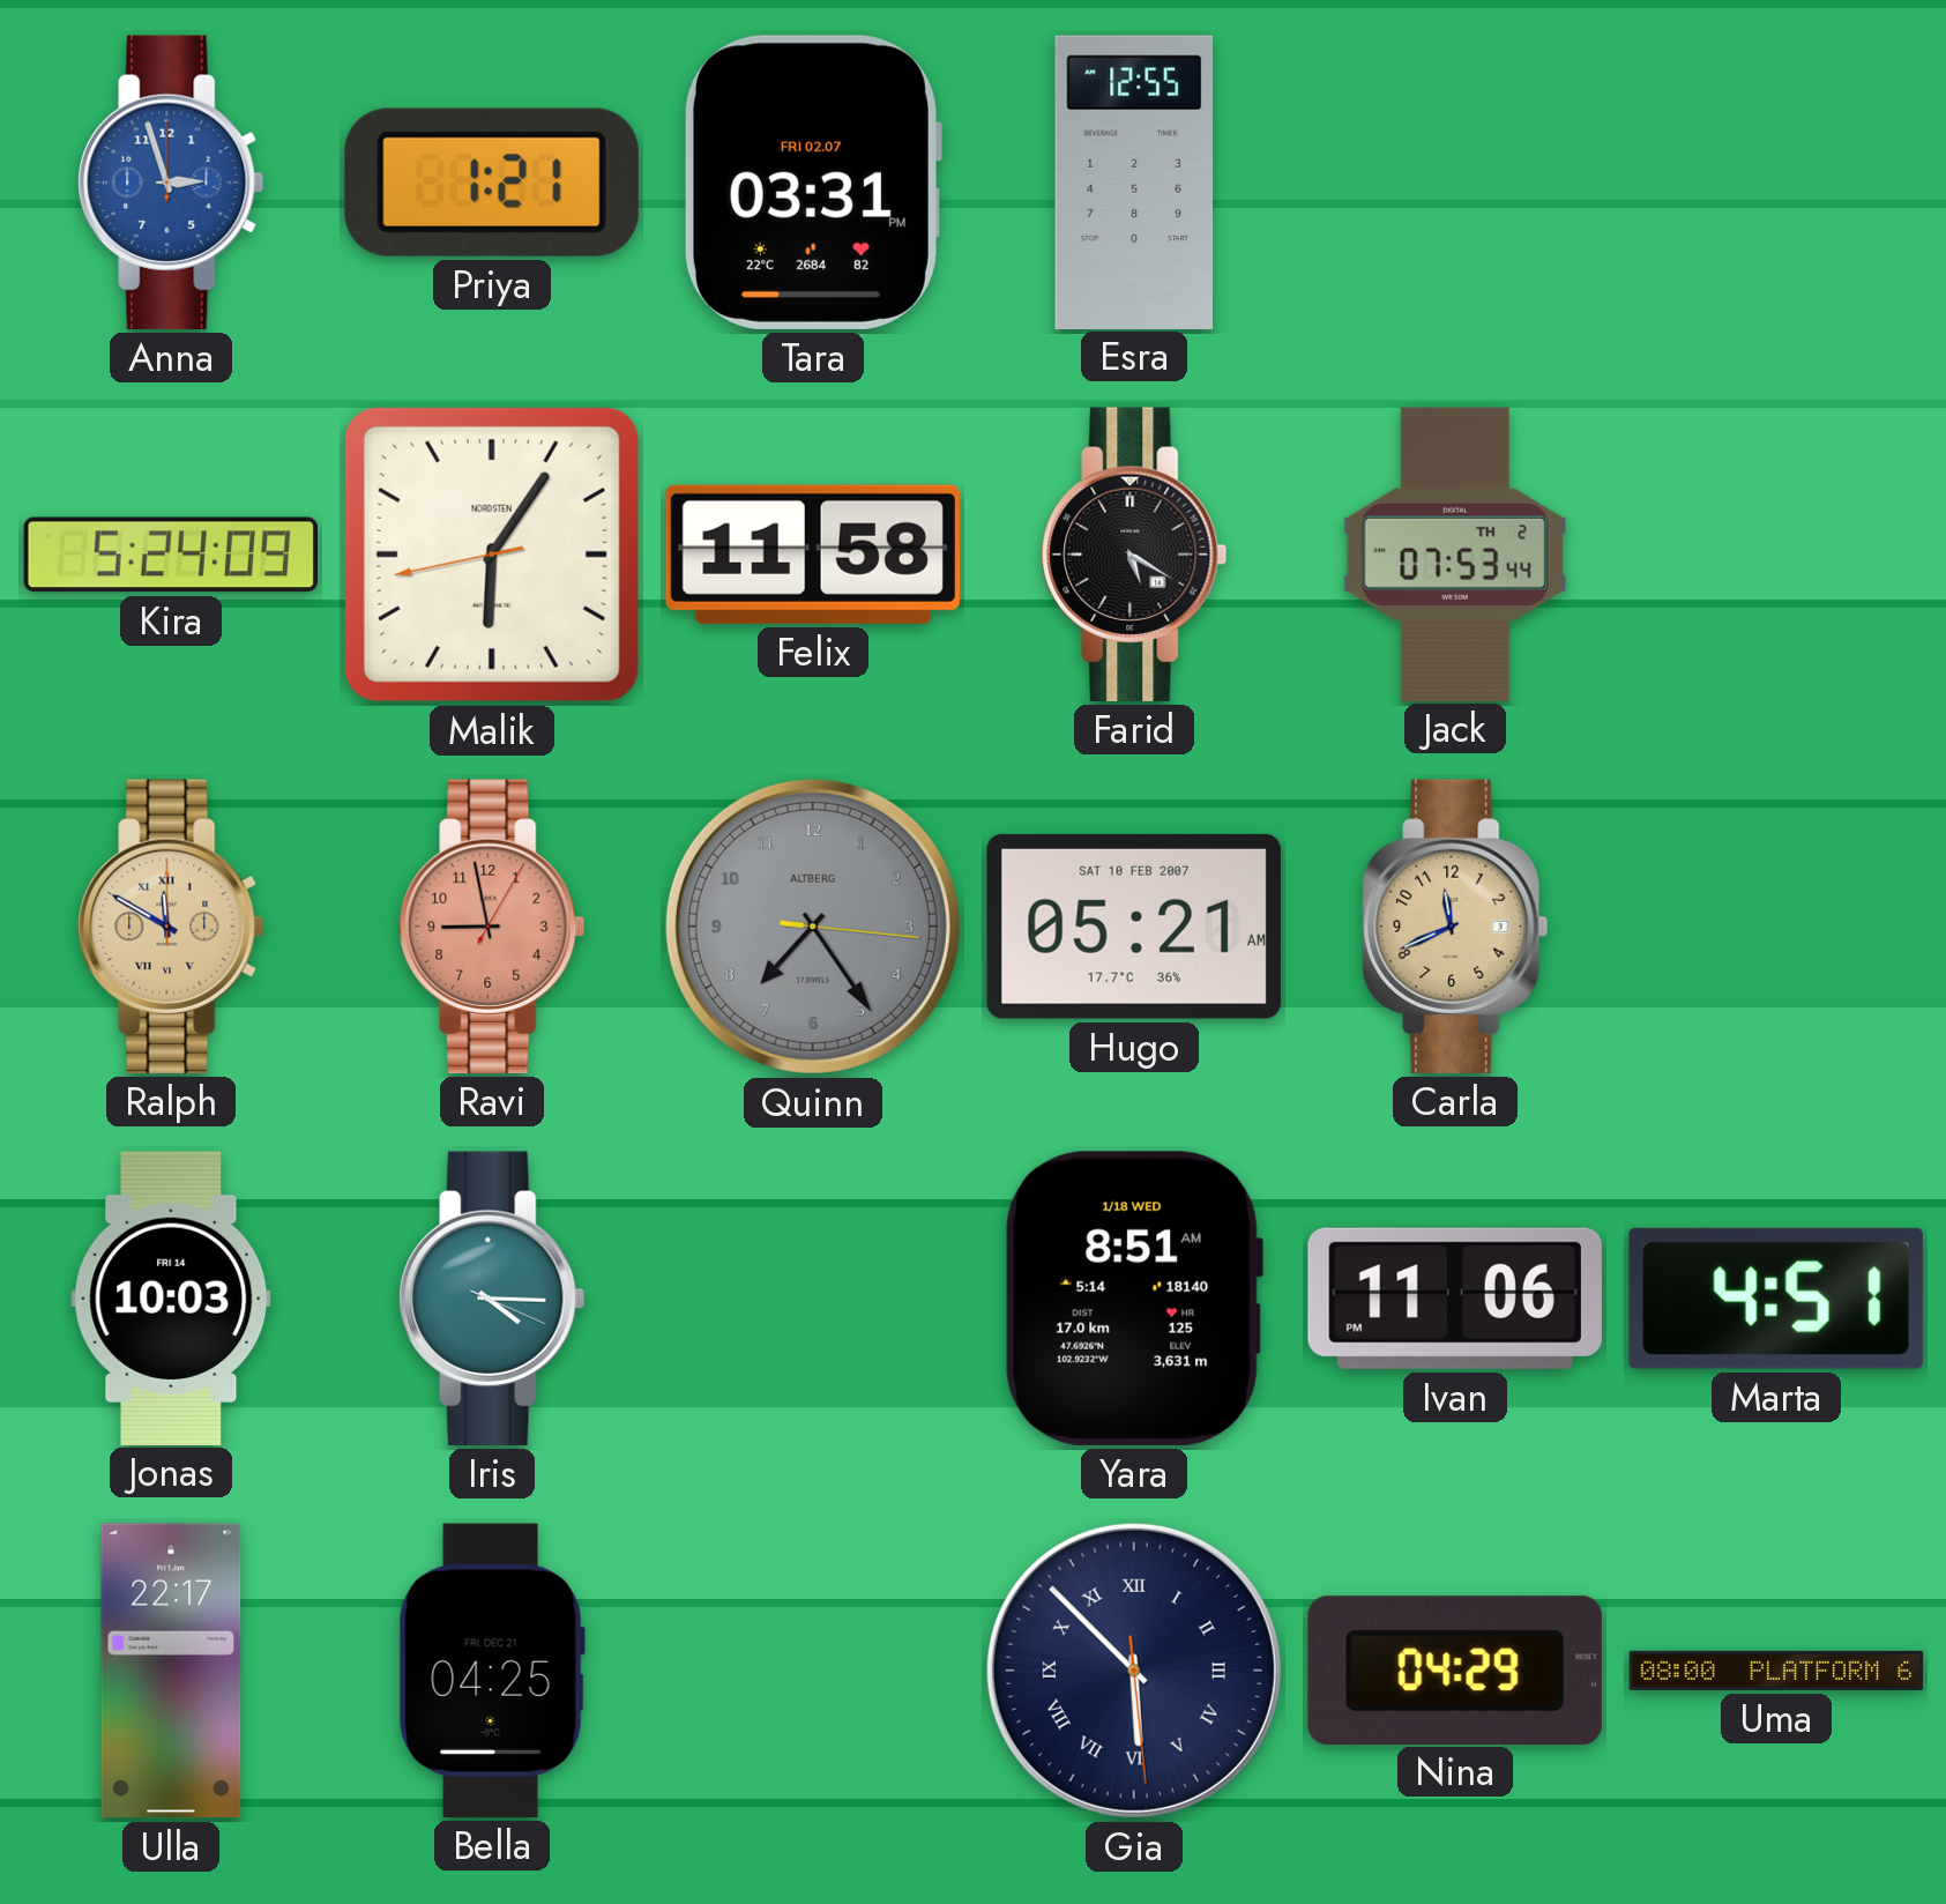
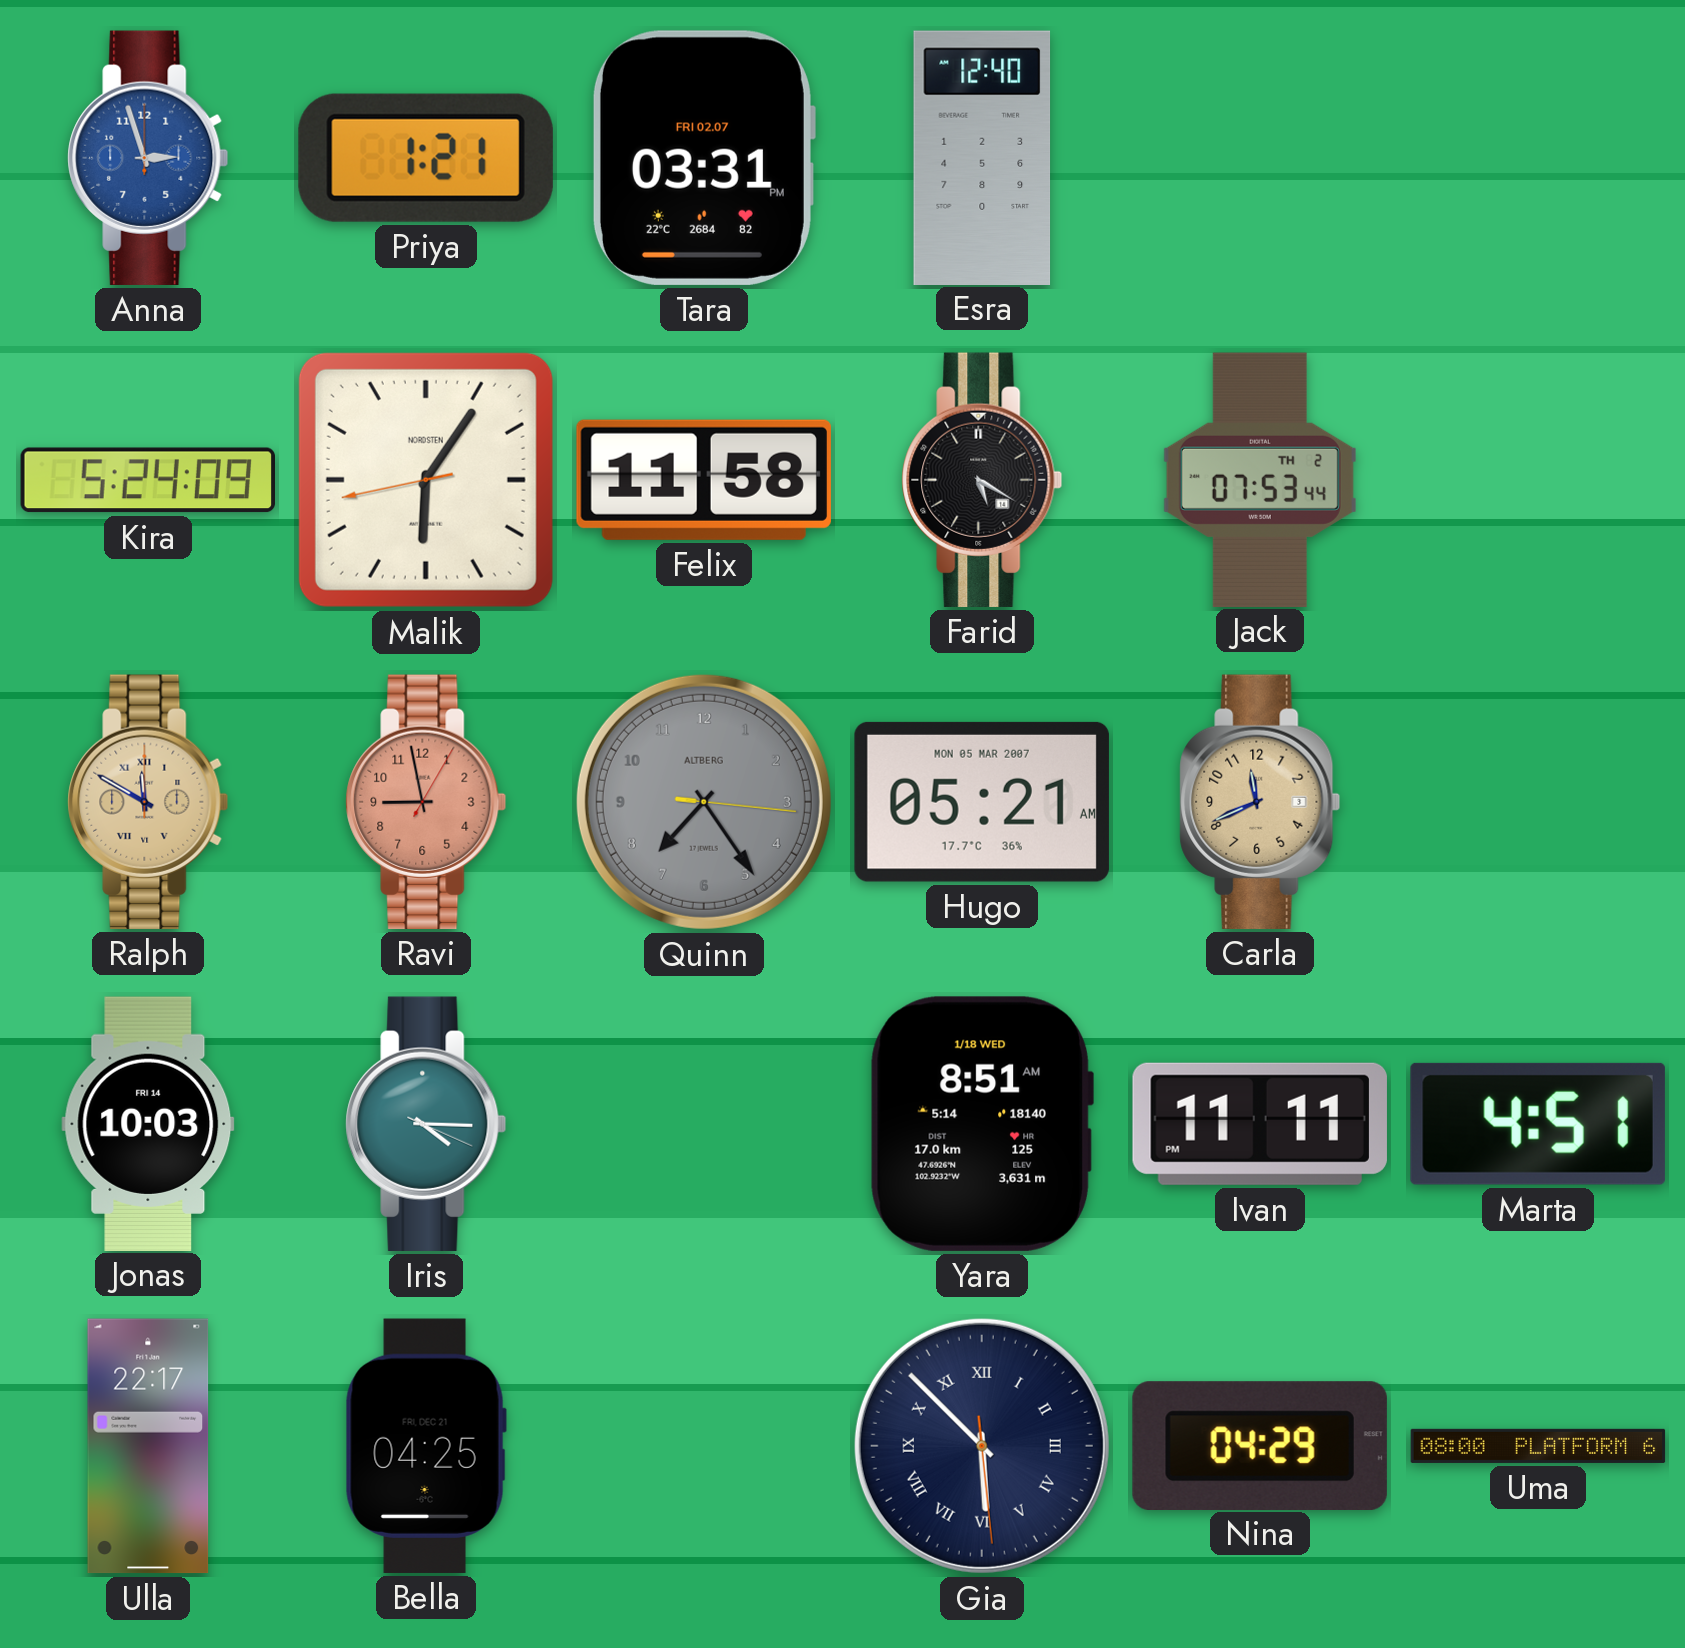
Esra: 12:55 -> 12:40 (982, 157)
Hugo date: SAT 10 FEB 2007 -> MON 05 MAR 2007 (982, 802)
Ivan: 11:06 -> 11:11 (1260, 1124)
